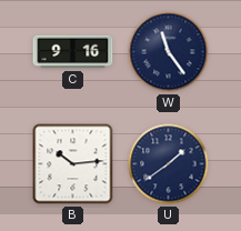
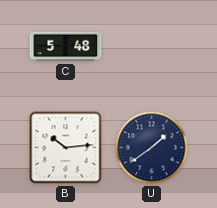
C: 9:16 -> 5:48 (66, 47)
W: 11:24 -> none (169, 52)
